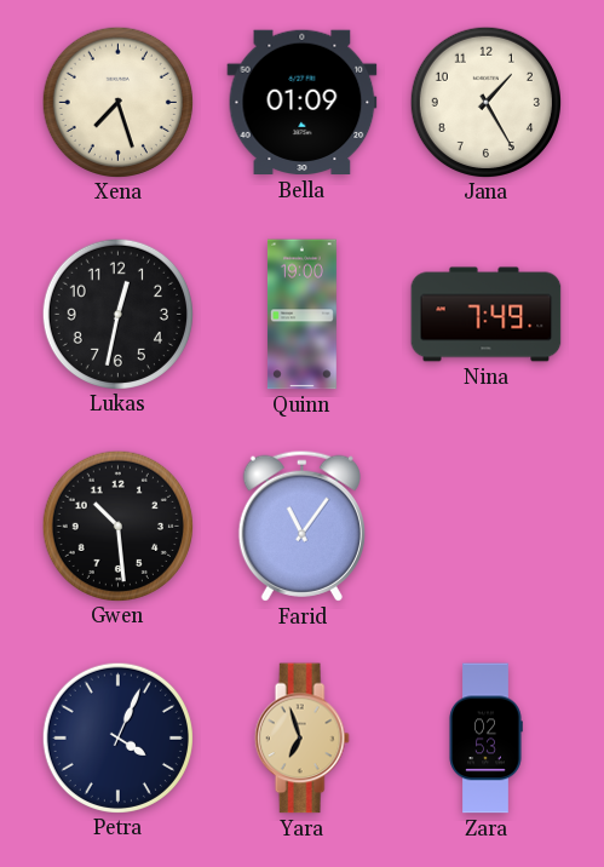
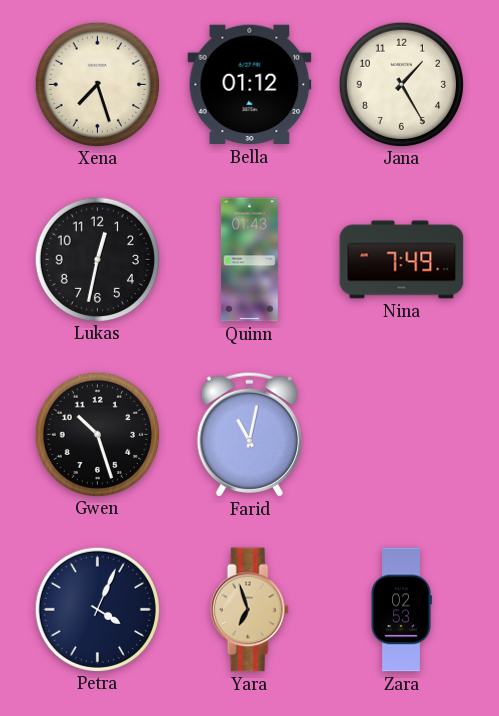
Bella: 01:09 -> 01:12 (250, 85)
Quinn: 19:00 -> 01:43 (249, 260)
Gwen: 10:29 -> 10:27 (97, 434)
Farid: 11:06 -> 11:02 (249, 434)
